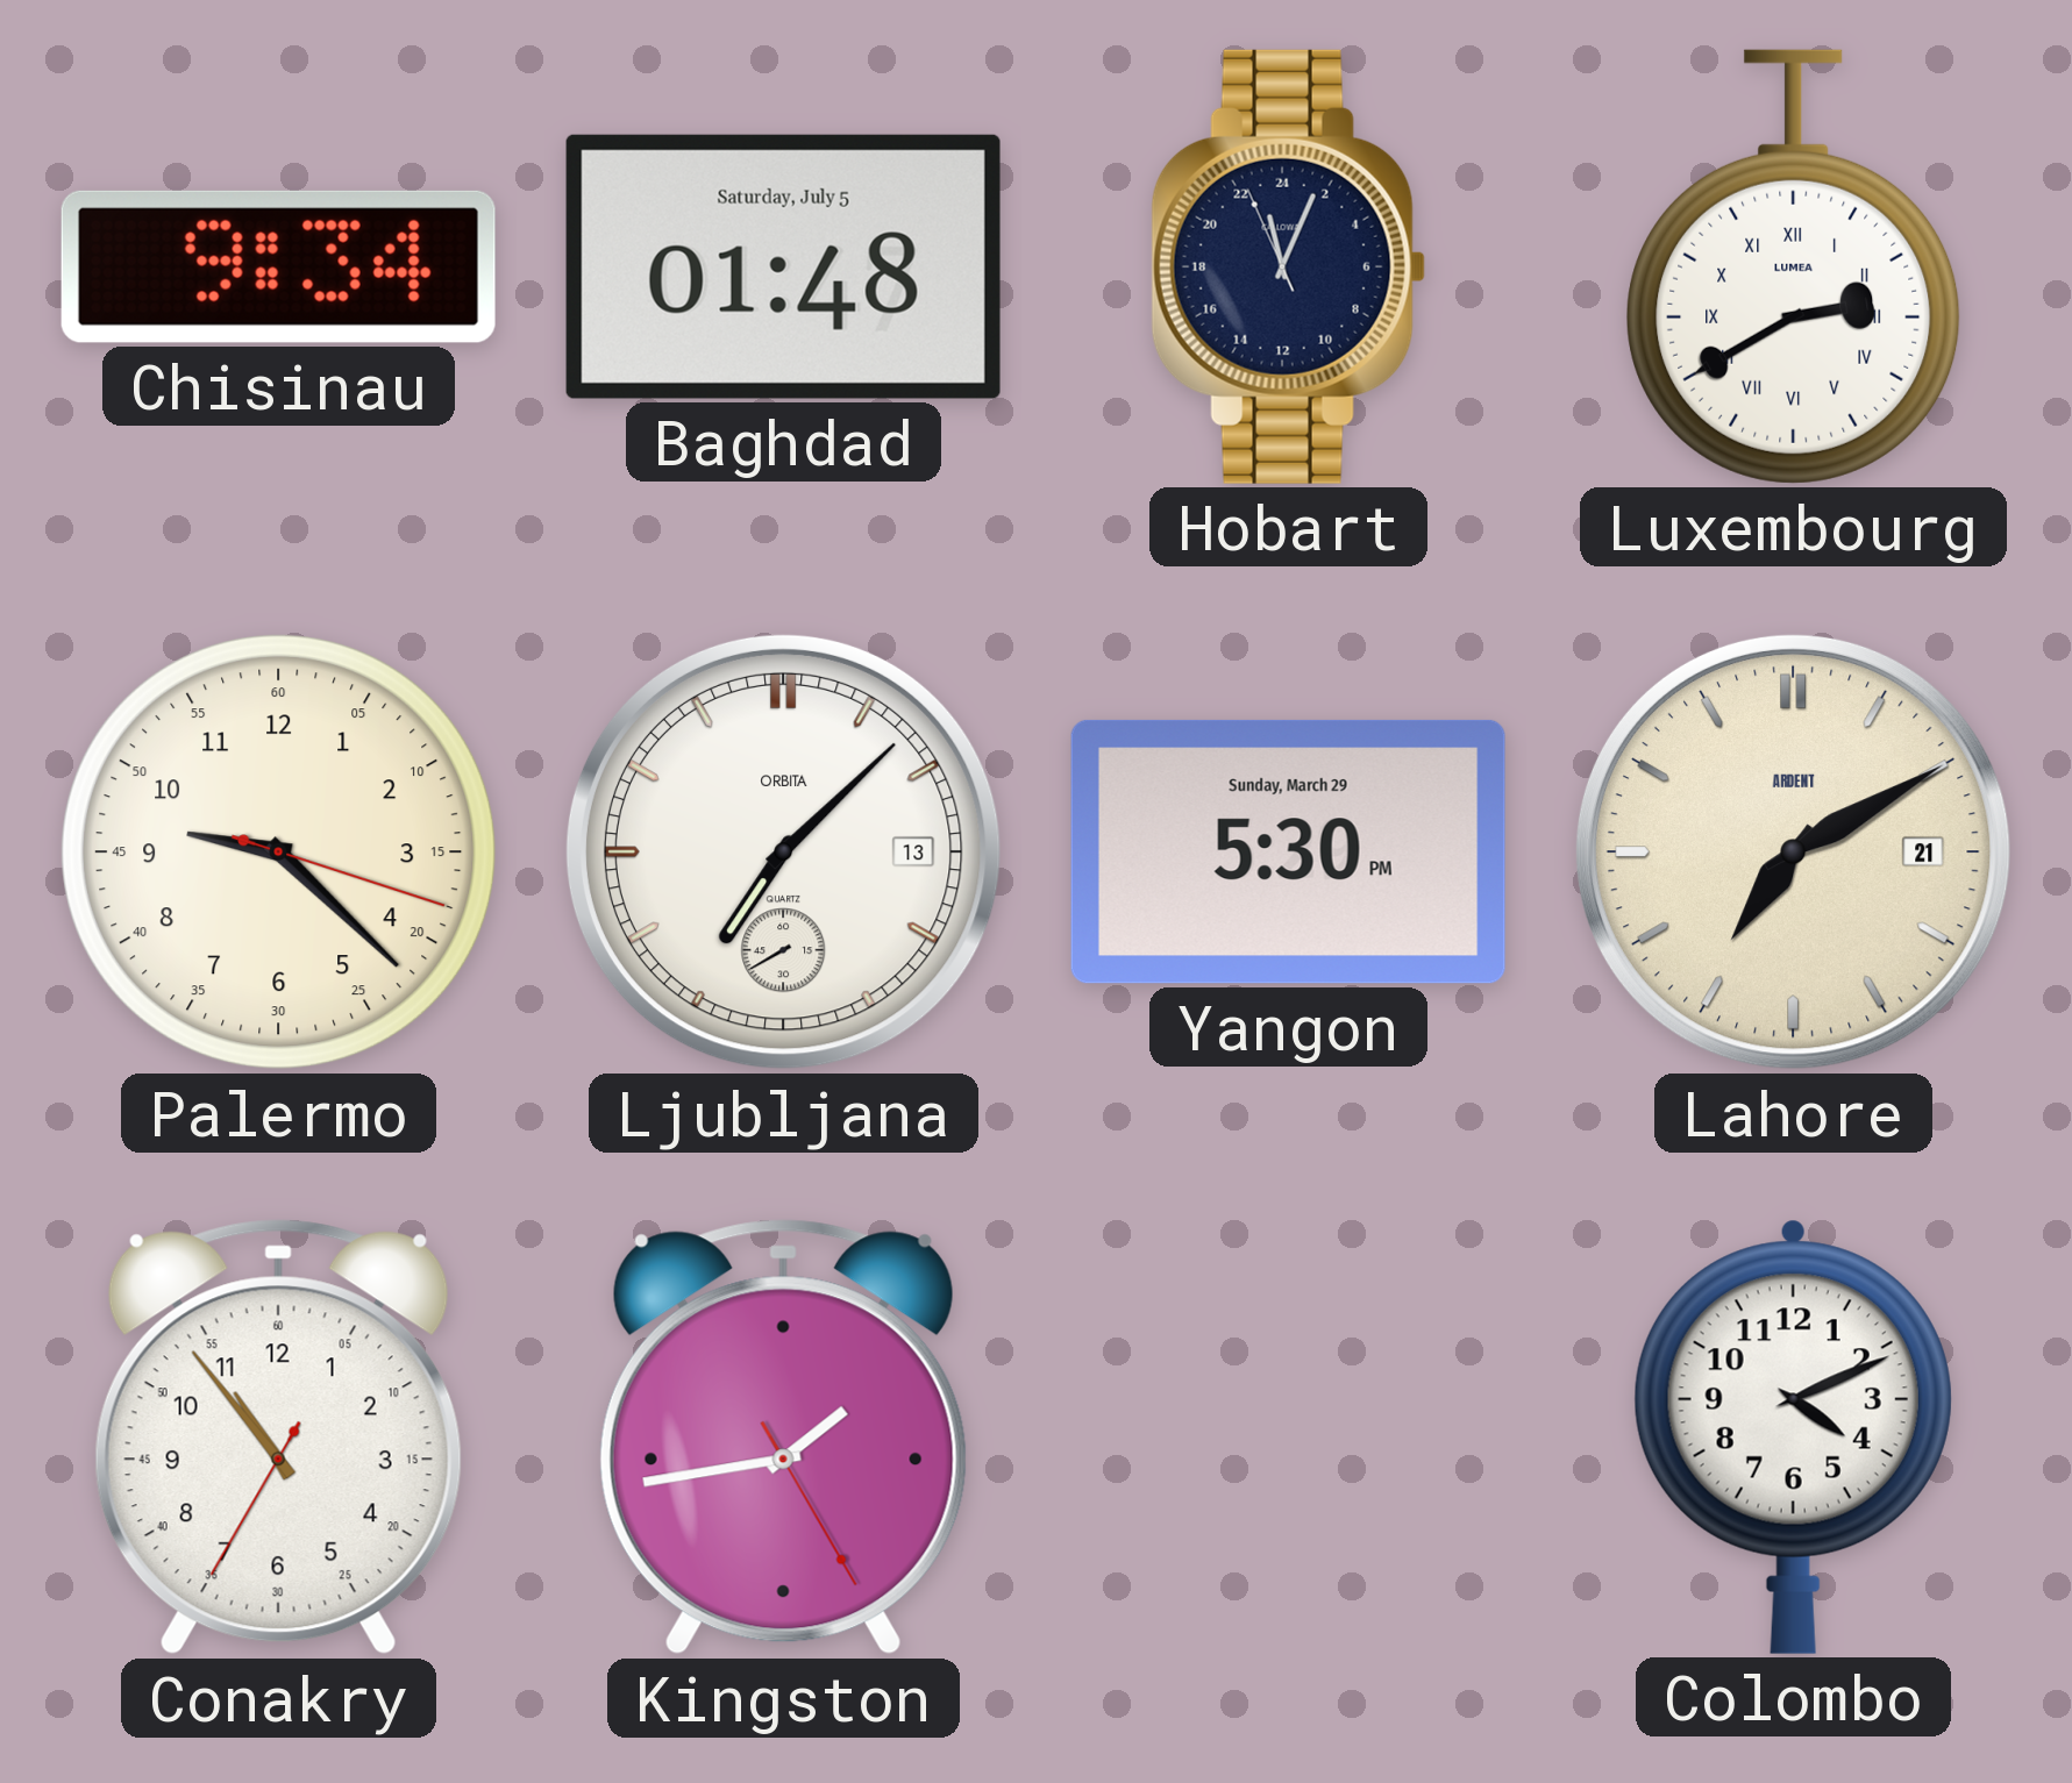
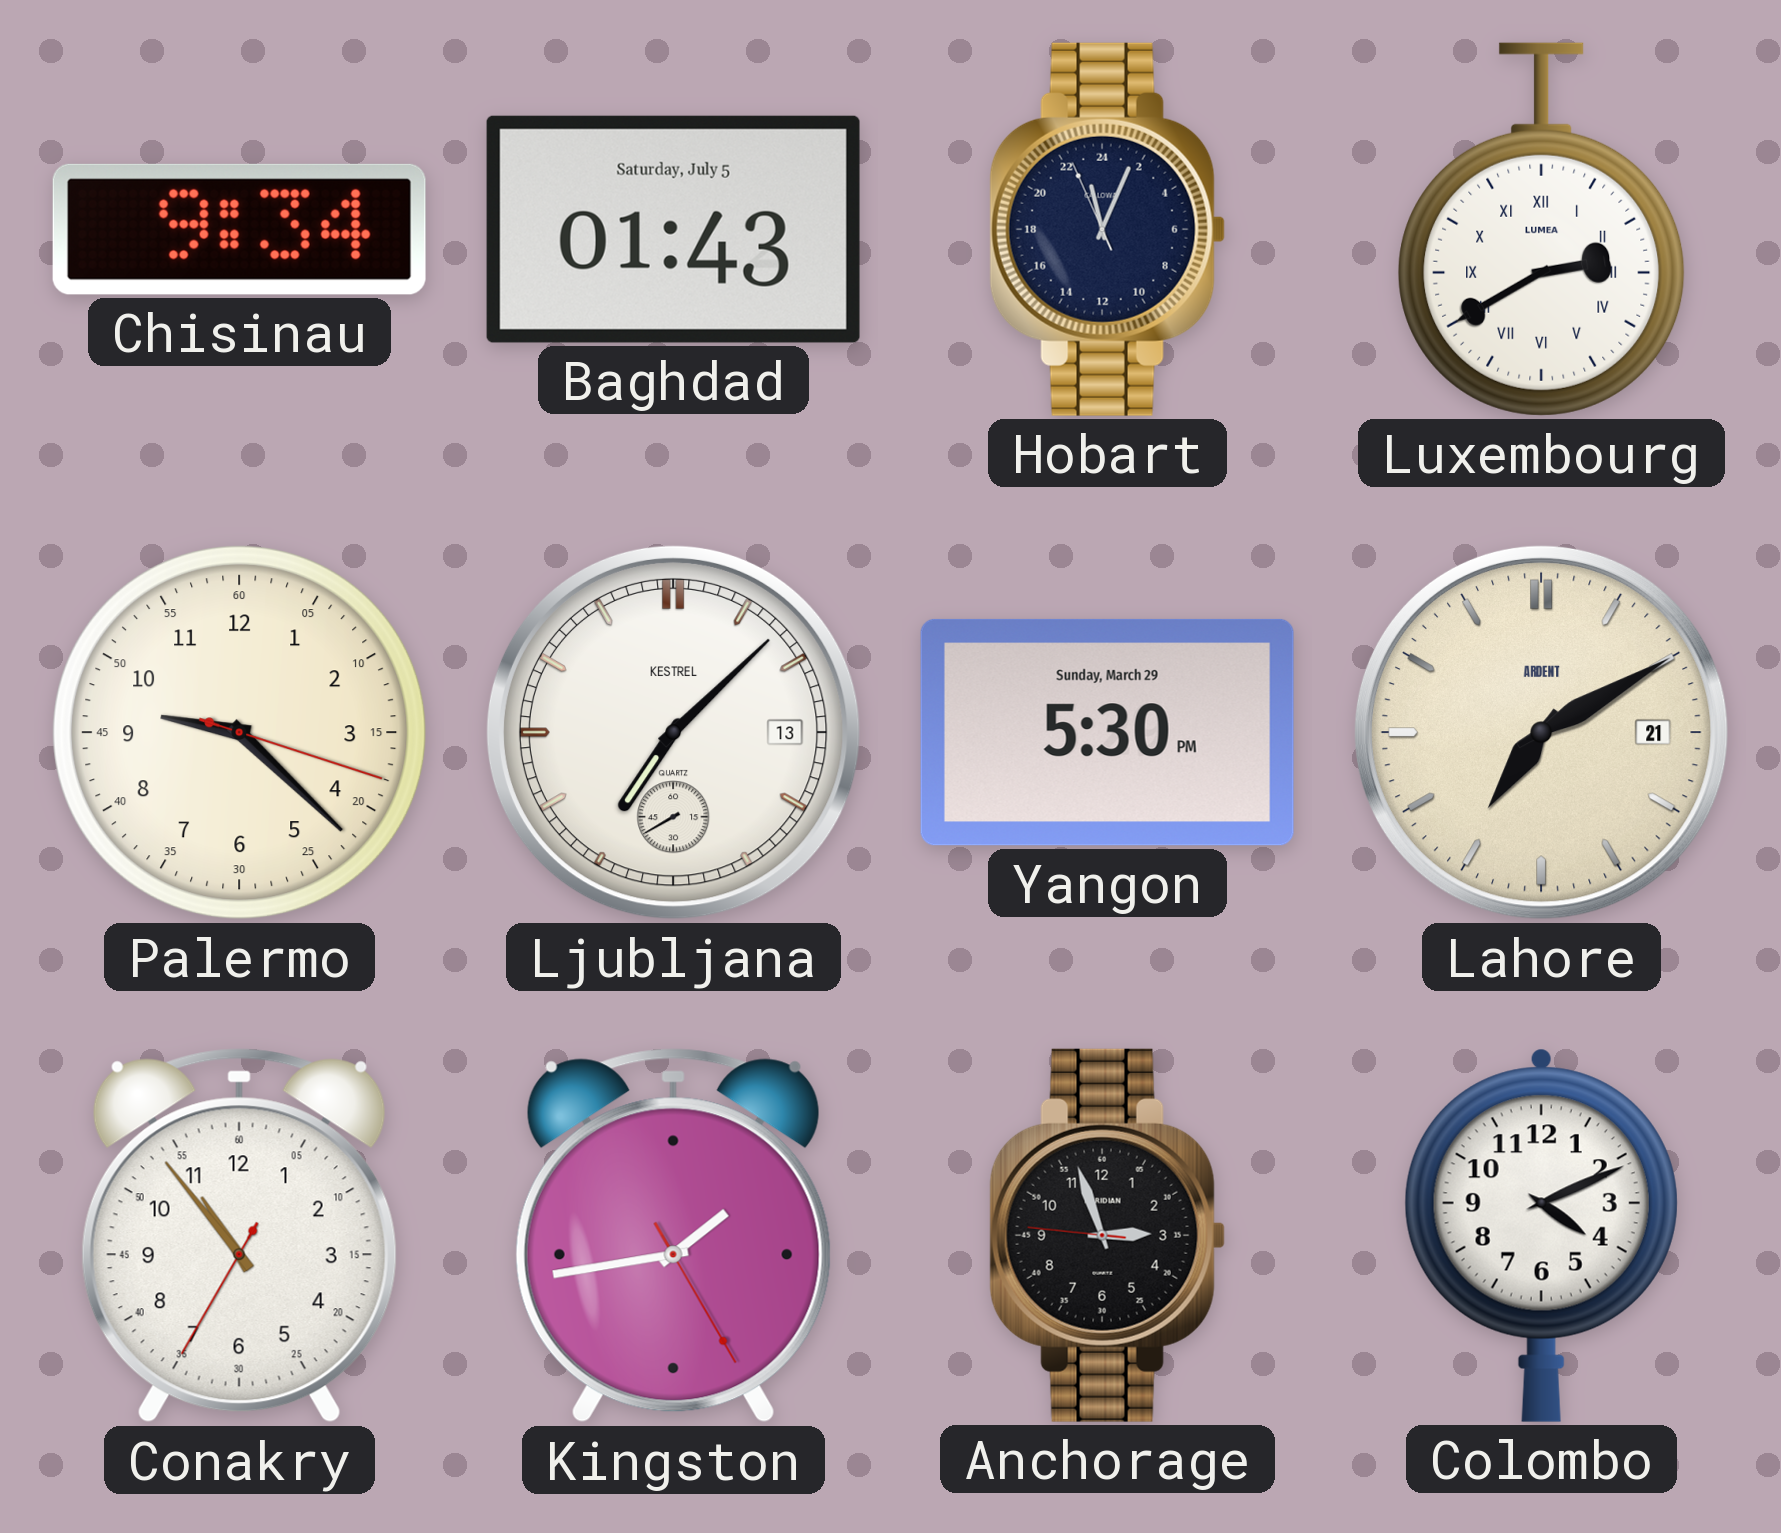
Baghdad: 01:48 -> 01:43 (673, 229)
Ljubljana brand: ORBITA -> KESTREL (673, 732)
Anchorage: none -> 2:56 (1107, 1235)
